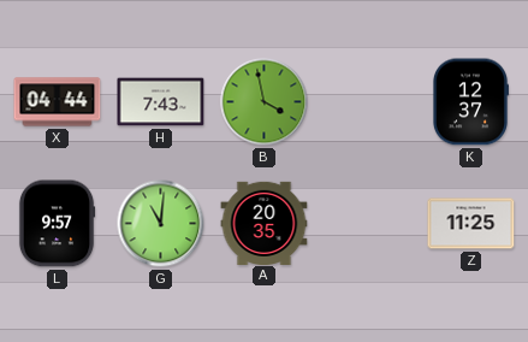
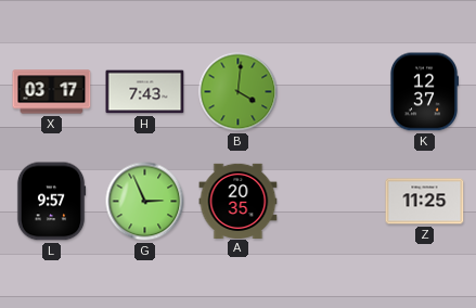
X: 04:44 -> 03:17 (52, 92)
B: 3:58 -> 4:01 (239, 92)
G: 11:01 -> 2:56 (145, 202)
